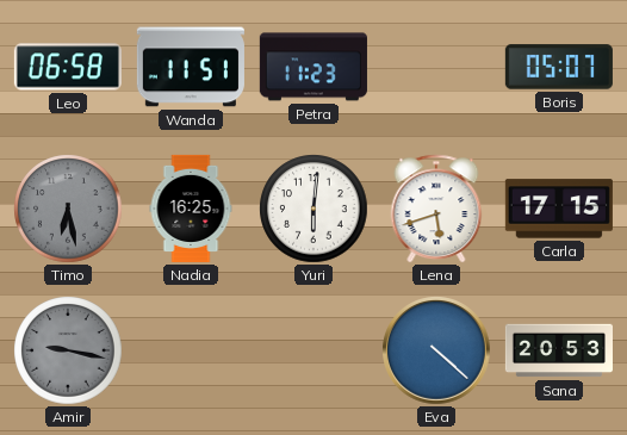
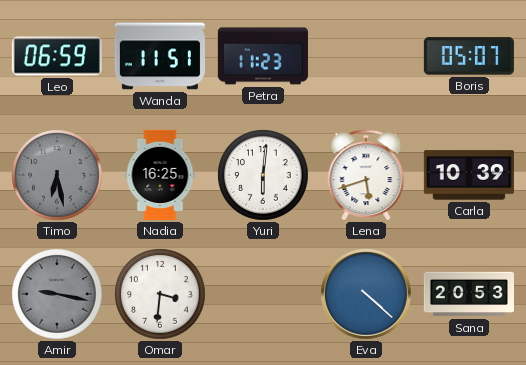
Leo: 06:58 -> 06:59 (57, 56)
Carla: 17:15 -> 10:39 (469, 175)
Omar: none -> 3:31 (160, 294)
